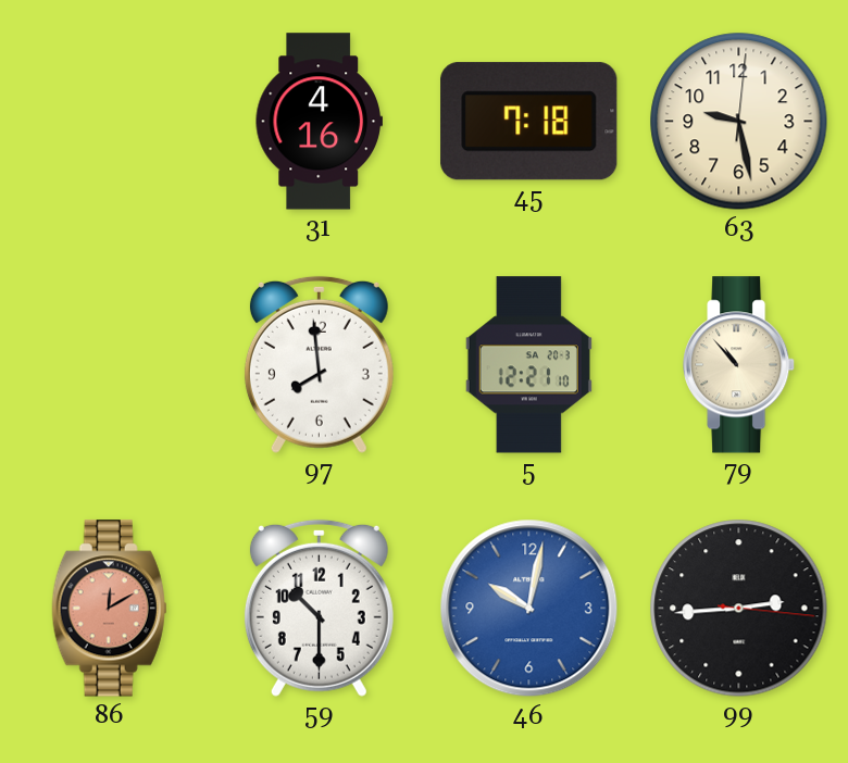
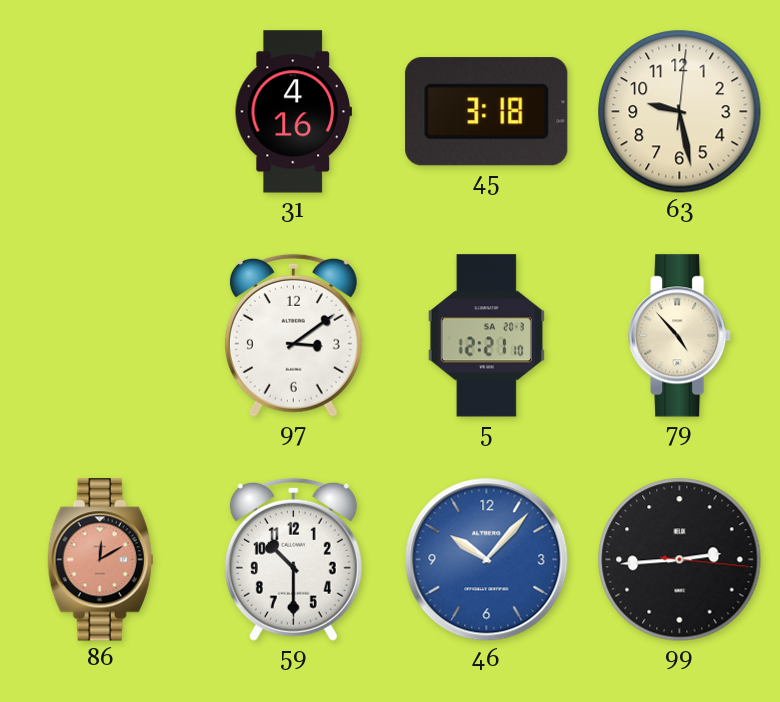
45: 7:18 -> 3:18 (487, 112)
97: 7:59 -> 3:09 (293, 335)
79: 10:53 -> 4:53 (680, 336)
46: 10:02 -> 10:07 (487, 560)
